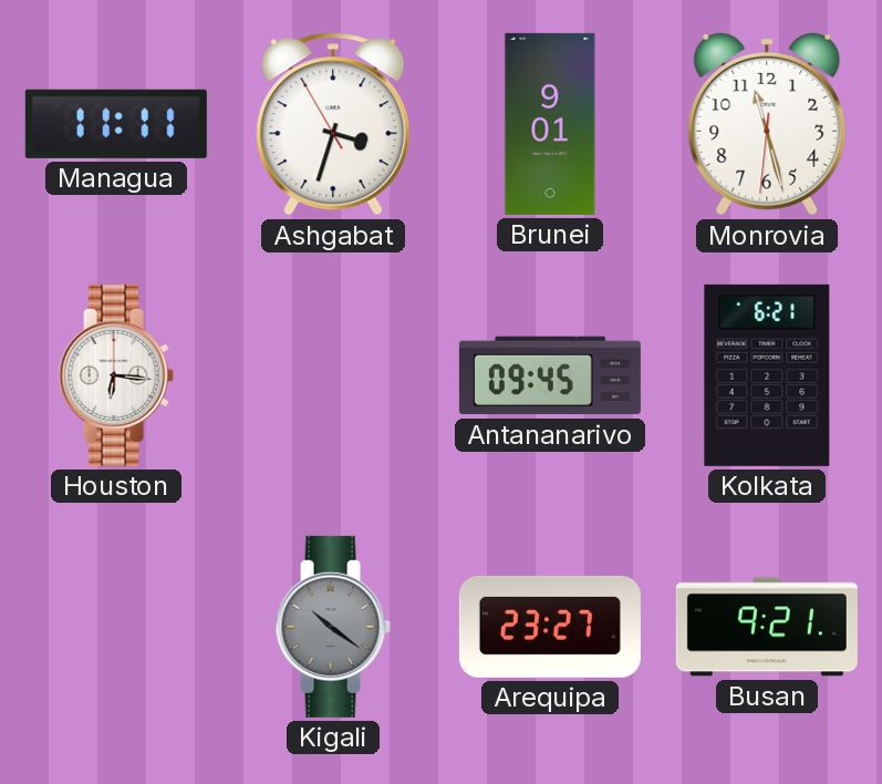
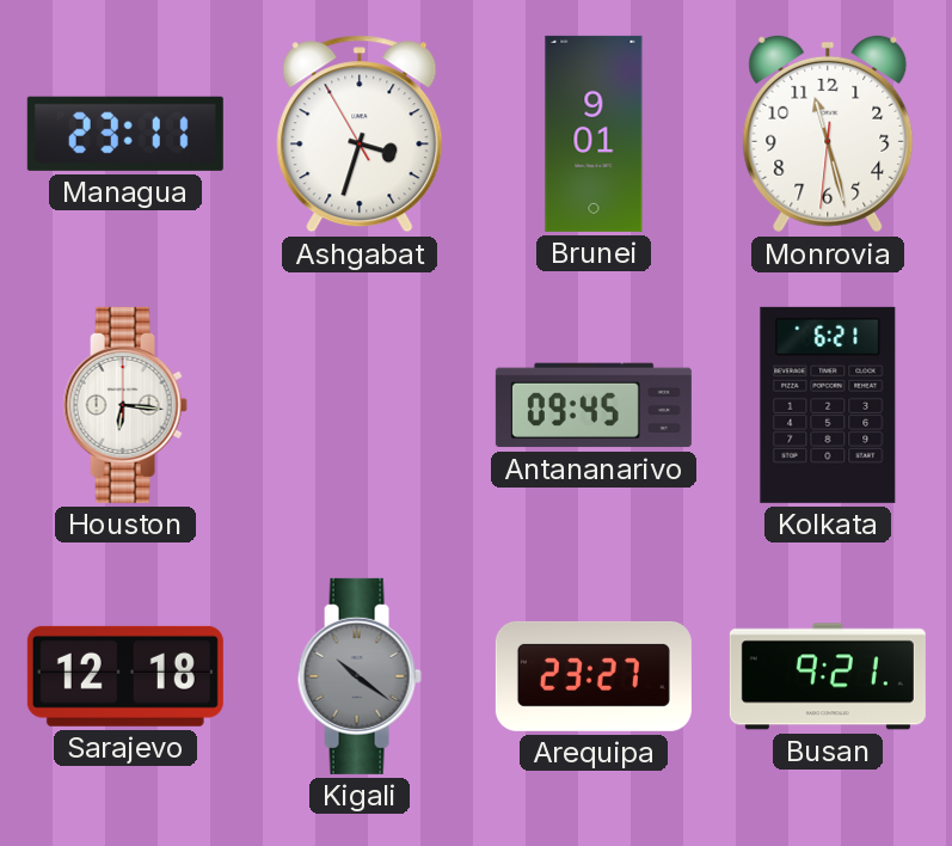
Managua: 11:11 -> 23:11 (125, 134)
Sarajevo: none -> 12:18 (125, 676)
